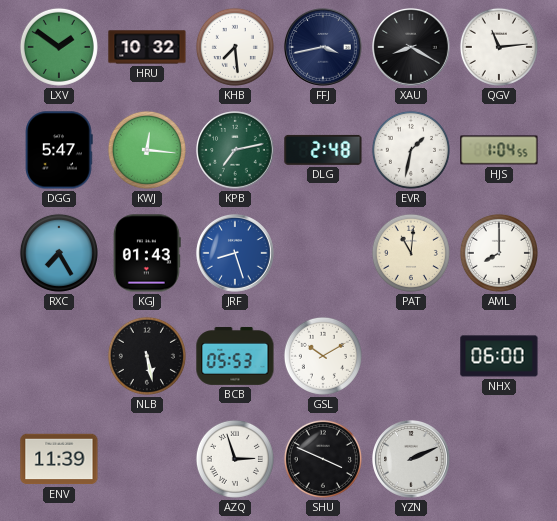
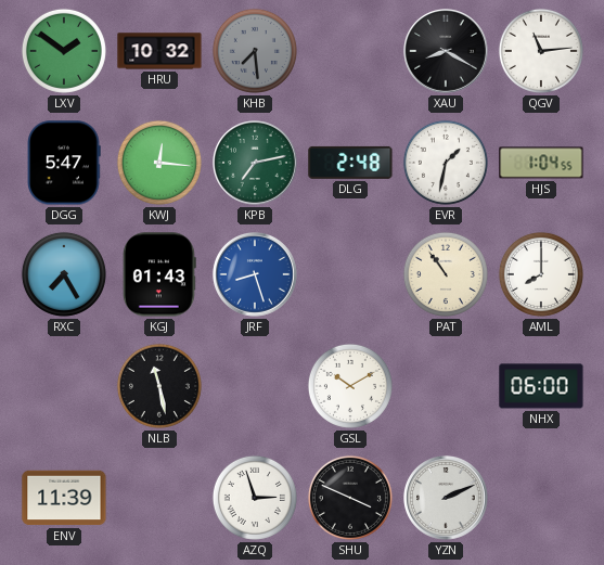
KHB dial: white -> grey (255, 51)
FFJ: 3:43 -> none (324, 48)
PAT: 11:01 -> 10:54 (446, 274)
NLB: 5:28 -> 11:28 (159, 386)
BCB: 05:53 -> none (235, 356)
